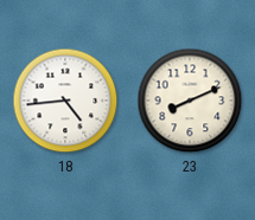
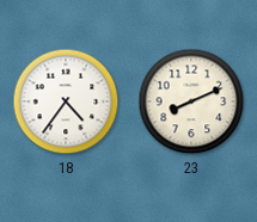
18: 4:44 -> 4:36 (66, 101)
